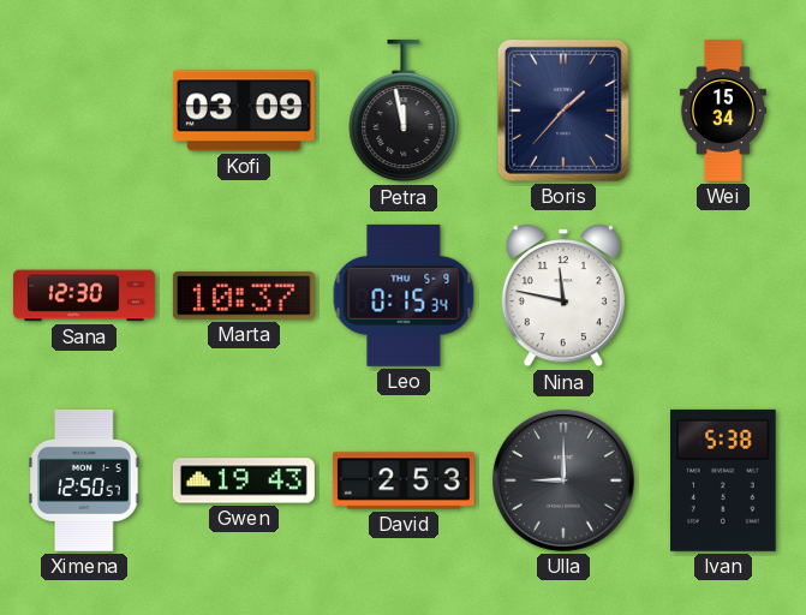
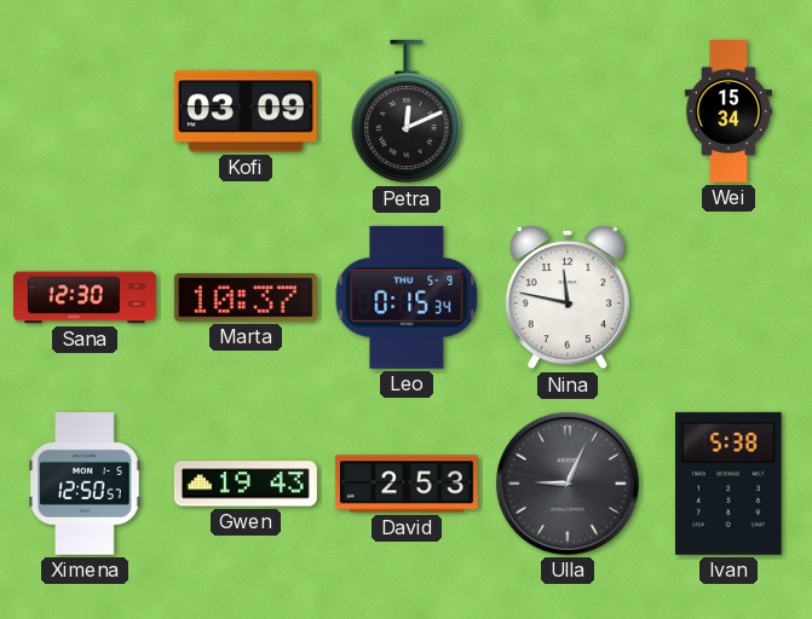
Petra: 11:58 -> 12:11 (407, 111)
Boris: 1:37 -> none (563, 111)
Ulla: 9:00 -> 9:04 (568, 484)
